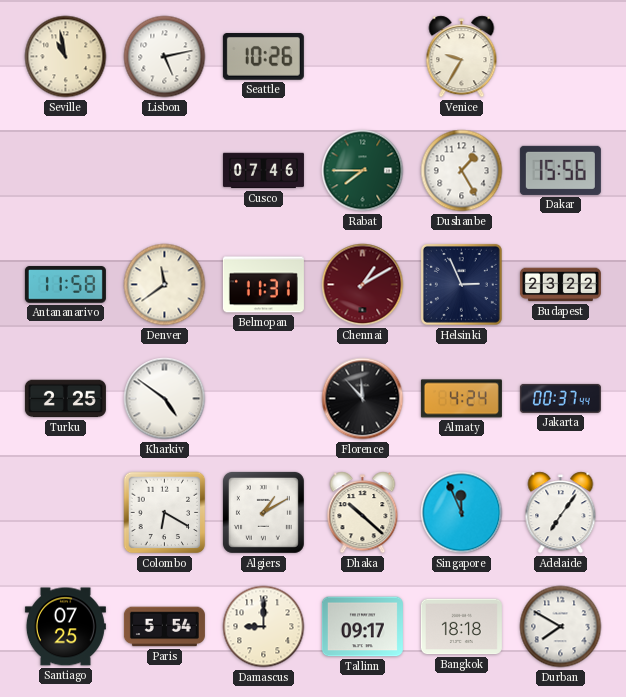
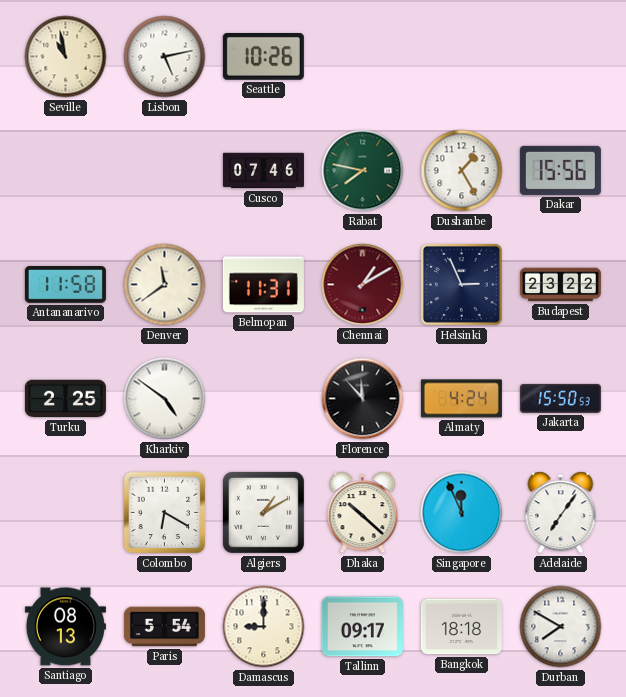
Venice: 9:35 -> none (462, 57)
Rabat: 7:45 -> 7:47 (363, 171)
Jakarta: 00:37 -> 15:50 (560, 398)
Santiago: 07:25 -> 08:13 (65, 627)
